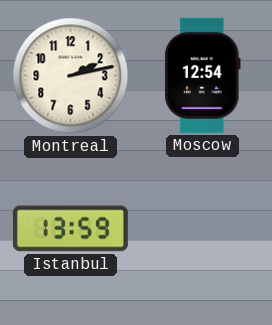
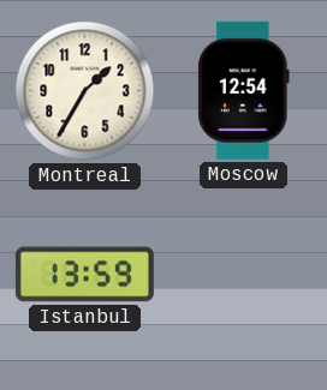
Montreal: 2:13 -> 1:35 (85, 91)
